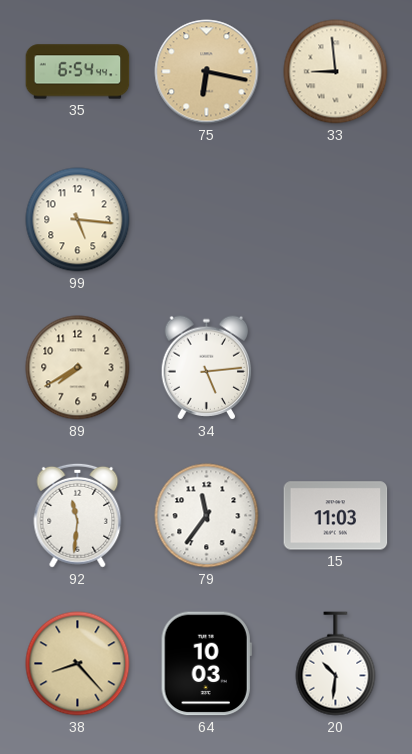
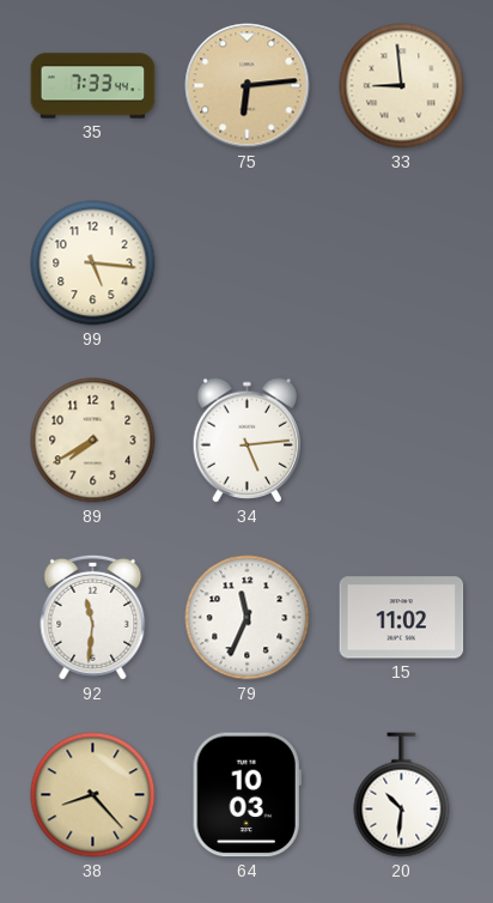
35: 6:54 -> 7:33 (93, 86)
75: 6:17 -> 6:14 (248, 86)
79: 11:36 -> 11:34 (248, 618)
15: 11:03 -> 11:02 (402, 618)
